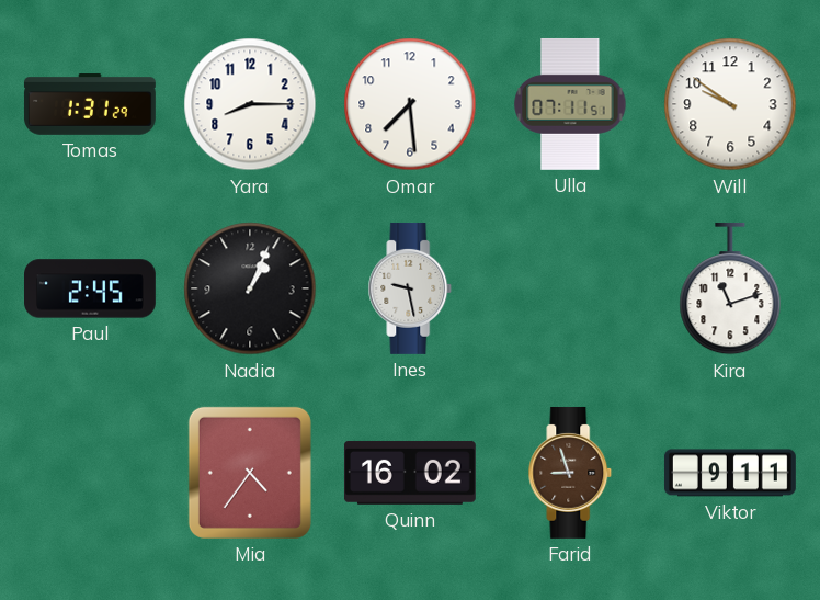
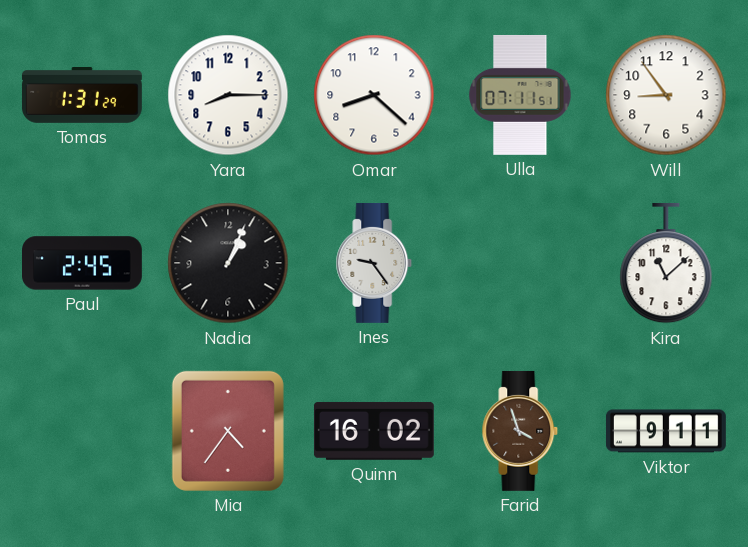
Omar: 7:29 -> 8:22 (374, 95)
Will: 9:51 -> 8:54 (666, 95)
Ines: 9:28 -> 9:24 (374, 263)
Kira: 11:12 -> 11:08 (666, 263)
Farid: 8:57 -> 3:57 (520, 431)
